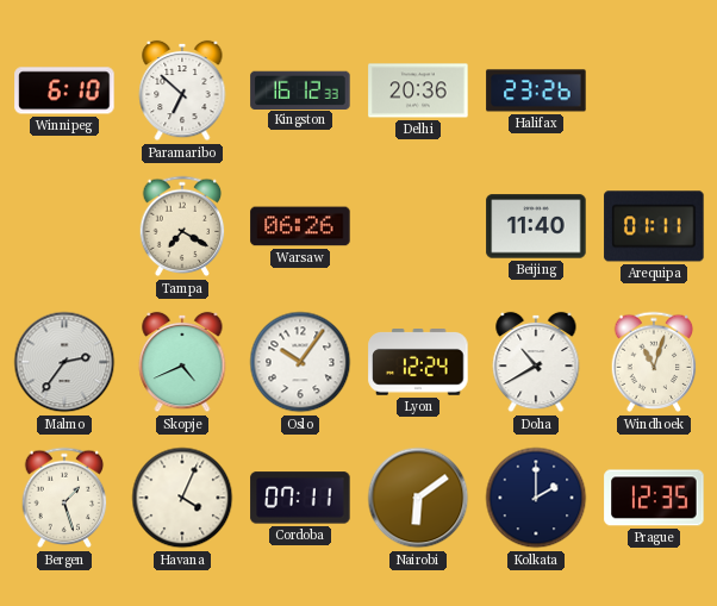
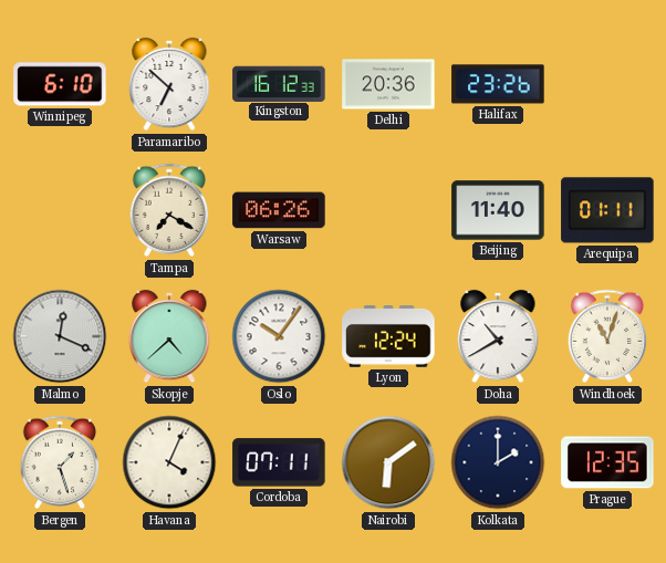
Malmo: 2:36 -> 12:19 (60, 336)
Skopje: 4:41 -> 4:38 (169, 336)
